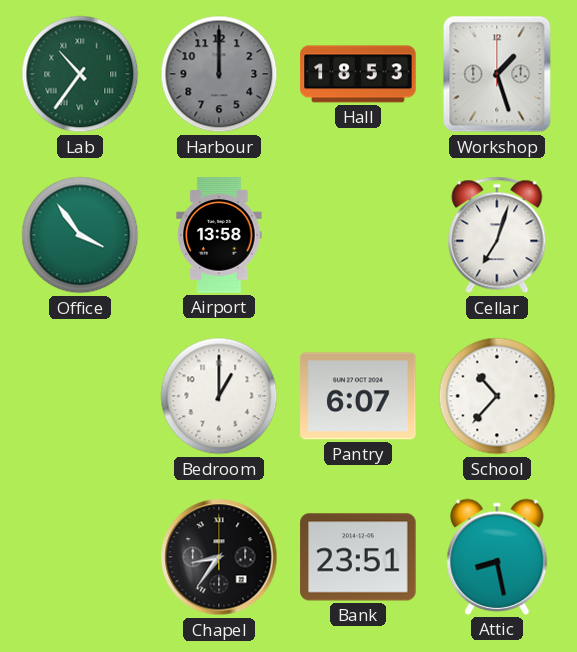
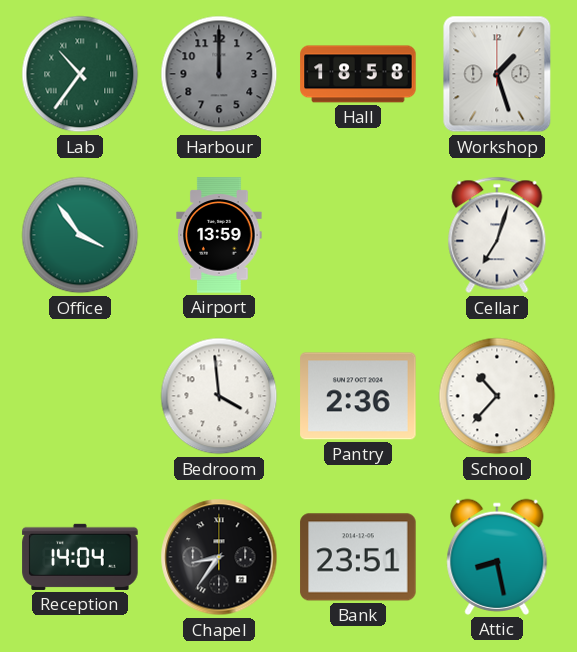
Hall: 18:53 -> 18:58 (358, 74)
Airport: 13:58 -> 13:59 (219, 235)
Bedroom: 1:00 -> 3:59 (219, 396)
Pantry: 6:07 -> 2:36 (358, 396)
Reception: none -> 14:04 (80, 557)
